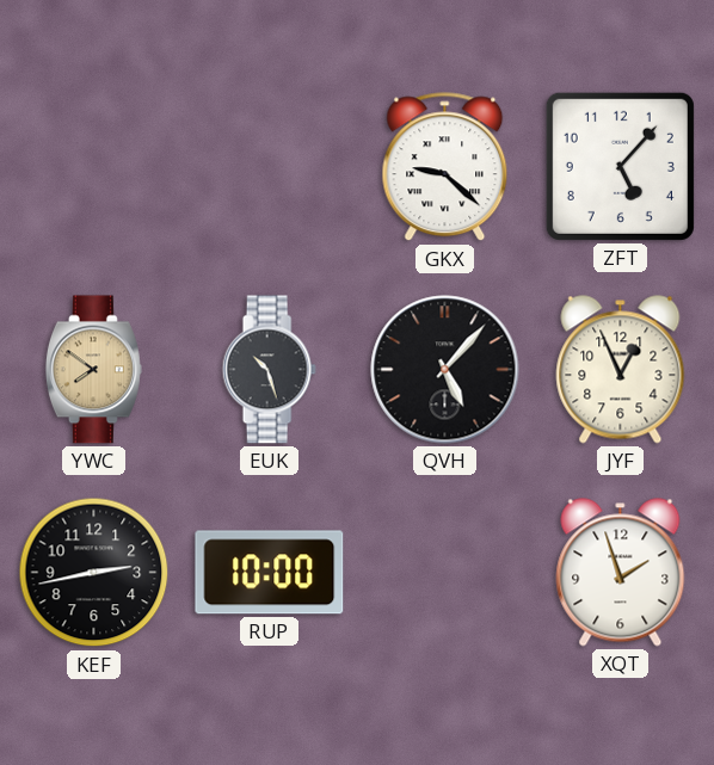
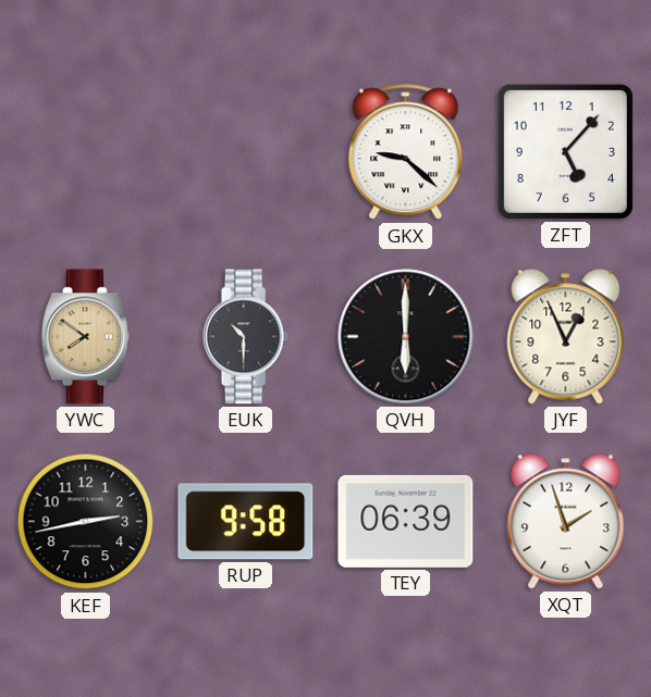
EUK: 10:27 -> 10:30 (245, 337)
QVH: 5:07 -> 6:00 (406, 337)
RUP: 10:00 -> 9:58 (246, 522)
TEY: none -> 06:39 (406, 521)
